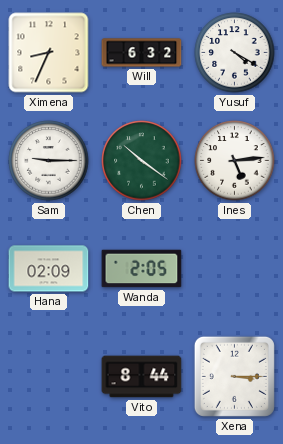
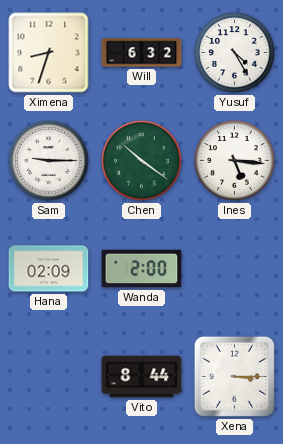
Ximena: 8:34 -> 8:33 (49, 53)
Yusuf: 4:20 -> 4:25 (235, 53)
Ines: 5:14 -> 5:16 (235, 161)
Wanda: 2:05 -> 2:00 (142, 269)
